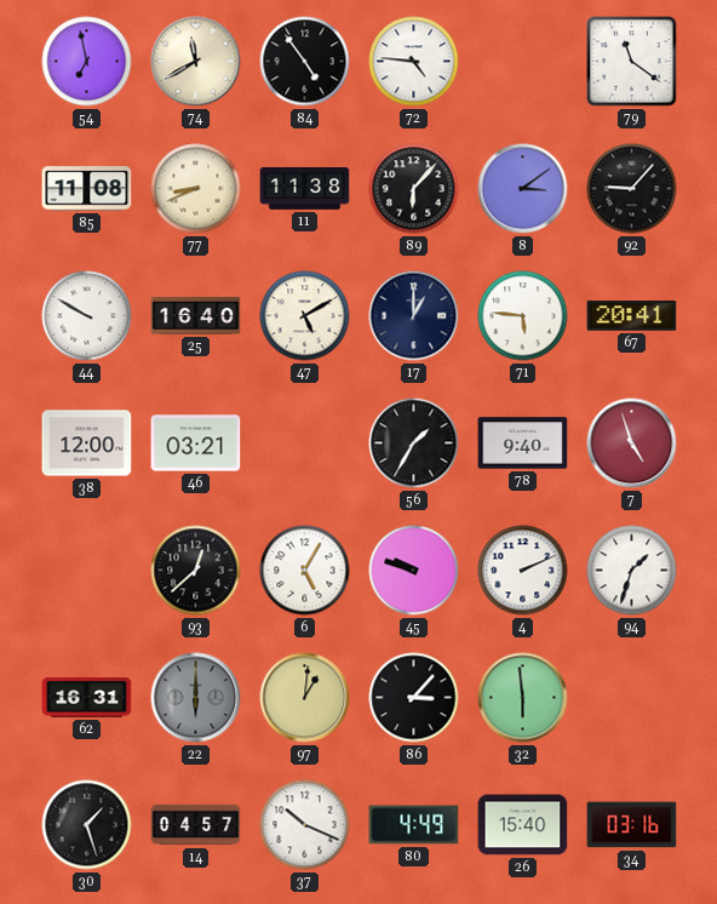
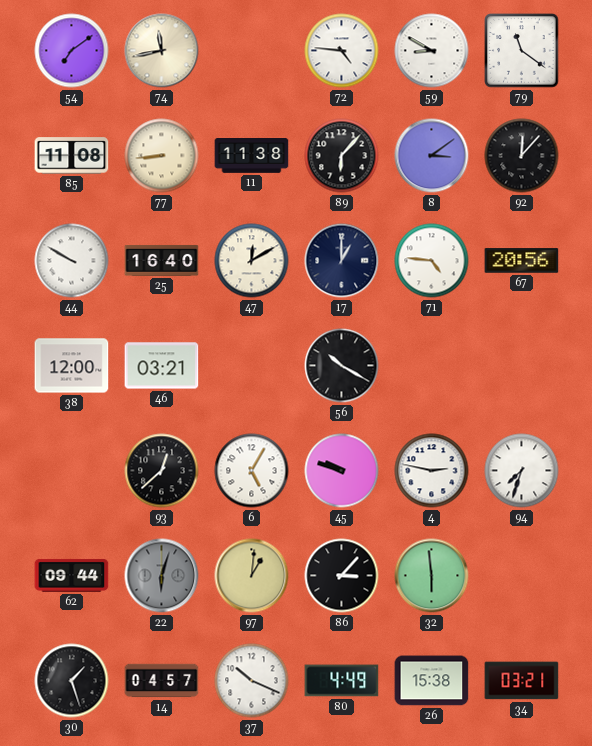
54: 6:58 -> 7:09 (72, 51)
74: 11:40 -> 11:43 (162, 51)
84: 4:54 -> none (305, 62)
59: none -> 8:50 (432, 51)
77: 8:41 -> 8:44 (162, 156)
92: 9:07 -> 12:07 (522, 156)
47: 5:10 -> 12:10 (252, 261)
71: 5:46 -> 4:46 (432, 261)
67: 20:41 -> 20:56 (522, 261)
56: 1:35 -> 10:20 (342, 366)
78: 9:40 -> none (523, 444)
7: 4:57 -> none (632, 444)
4: 2:11 -> 2:47 (432, 471)
94: 1:33 -> 7:33 (522, 471)
62: 16:31 -> 09:44 (72, 575)
22: 6:00 -> 6:03 (162, 576)
26: 15:40 -> 15:38 (432, 681)
34: 03:16 -> 03:21 (522, 681)
